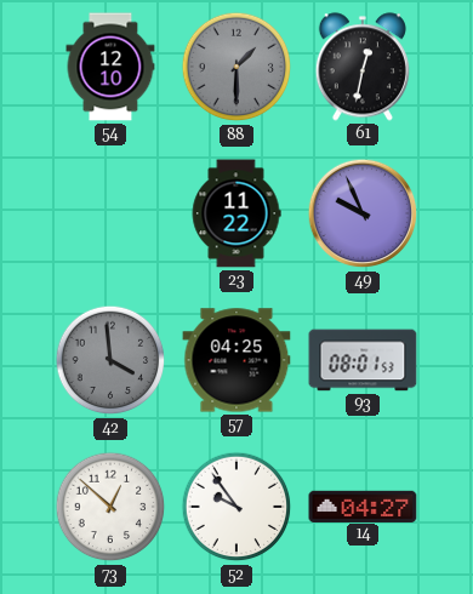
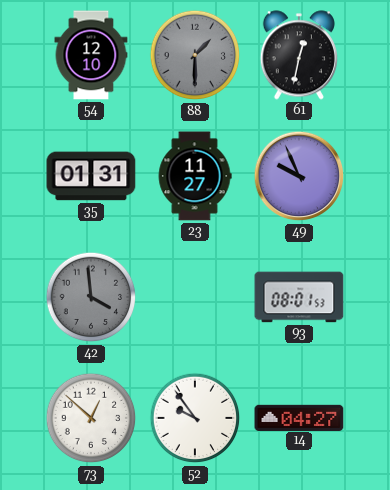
35: none -> 01:31 (91, 176)
23: 11:22 -> 11:27 (195, 176)
57: 04:25 -> none (236, 360)
